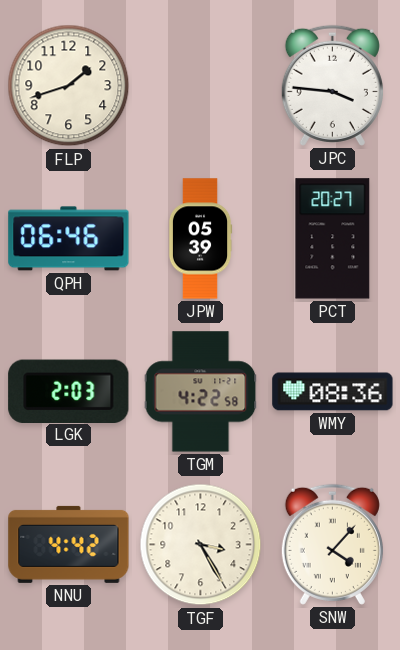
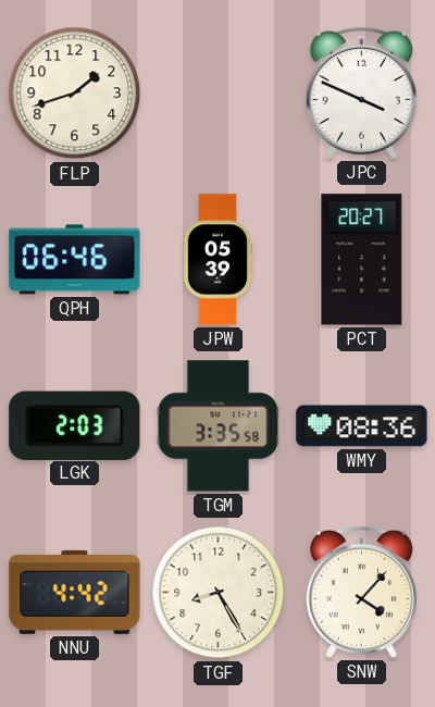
JPC: 3:46 -> 3:49 (361, 92)
TGM: 4:22 -> 3:35 (219, 426)
TGF: 3:25 -> 8:25 (219, 593)
